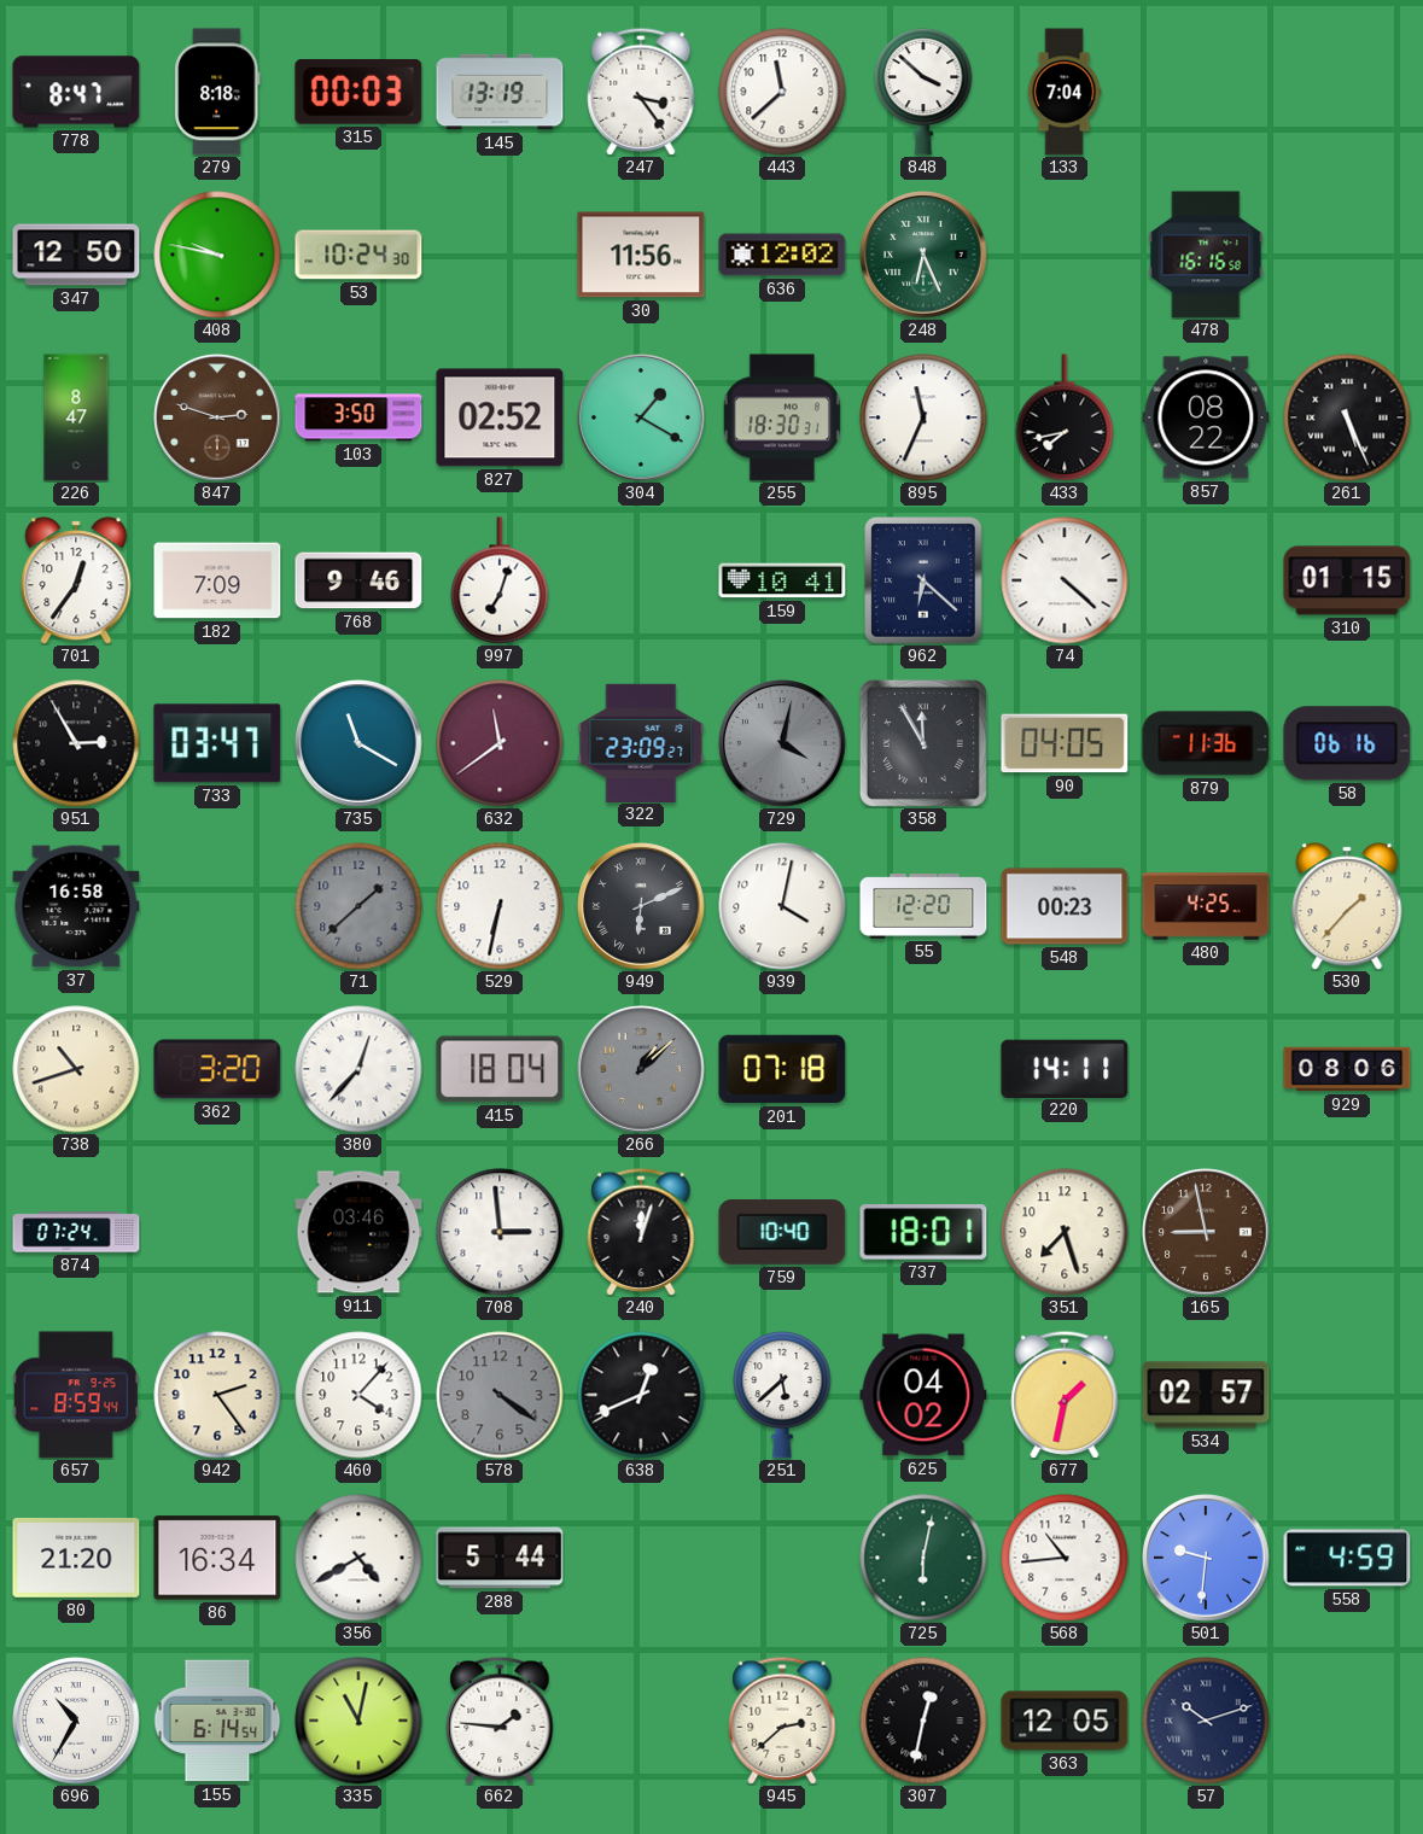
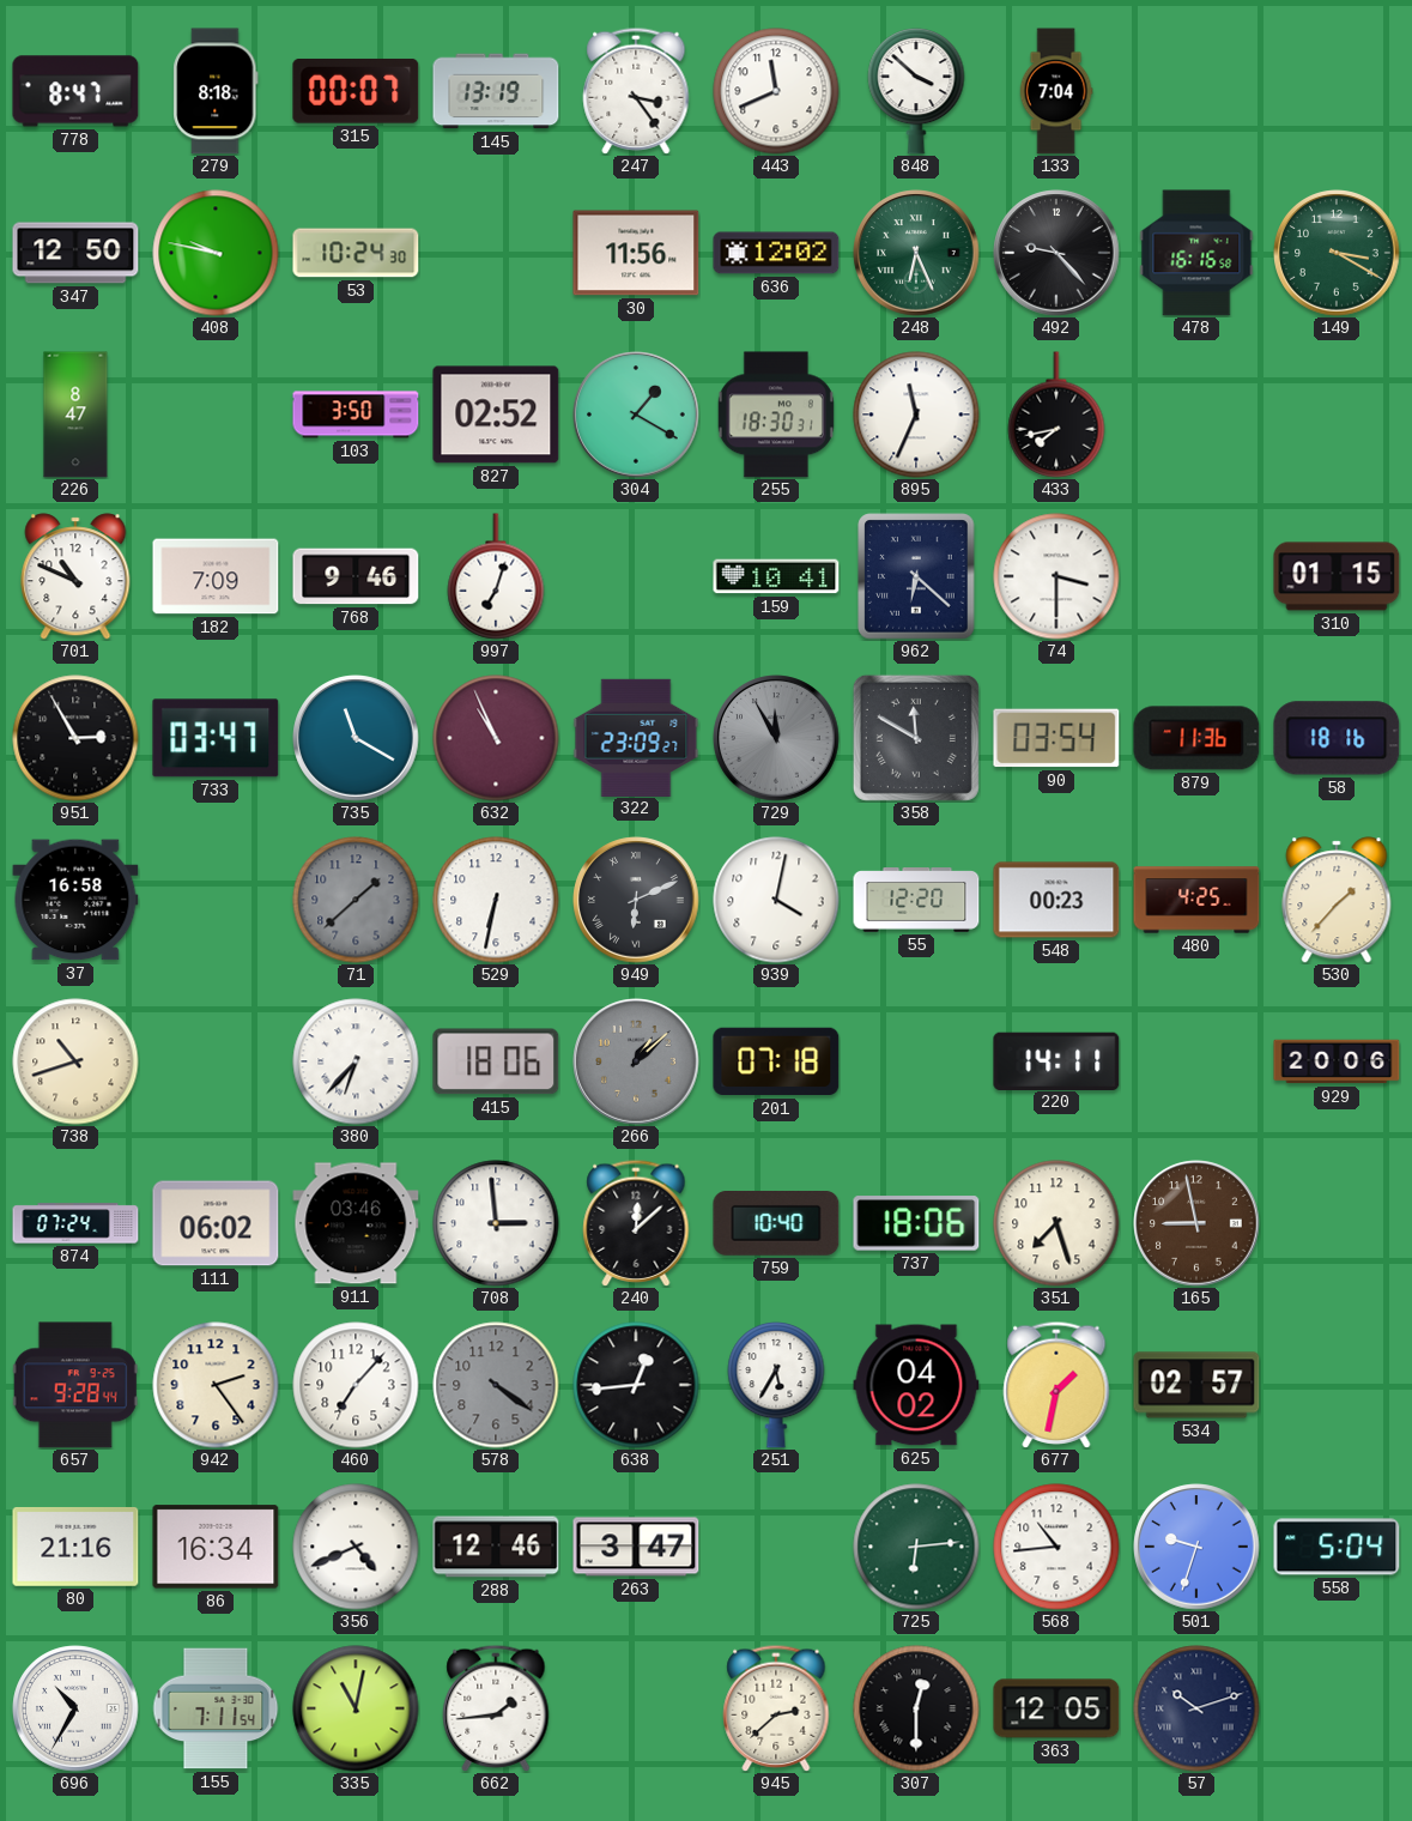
315: 00:03 -> 00:07 (356, 91)
443: 11:38 -> 11:41 (776, 91)
492: none -> 9:23 (1056, 253)
149: none -> 3:20 (1337, 253)
847: 2:48 -> none (217, 417)
857: 08:22 -> none (1206, 417)
261: 5:26 -> none (1347, 417)
701: 12:36 -> 10:49 (75, 576)
74: 4:22 -> 3:30 (1056, 576)
632: 11:39 -> 10:56 (496, 738)
729: 4:02 -> 11:55 (776, 738)
358: 11:55 -> 11:50 (916, 738)
90: 04:05 -> 03:54 (1056, 738)
58: 06:16 -> 18:16 (1337, 738)
362: 3:20 -> none (217, 1069)
380: 12:37 -> 6:37 (356, 1061)
415: 18:04 -> 18:06 (496, 1061)
929: 08:06 -> 20:06 (1337, 1061)
111: none -> 06:02 (216, 1223)
240: 12:03 -> 12:08 (636, 1223)
737: 18:01 -> 18:06 (916, 1223)
657: 8:59 -> 9:28 (75, 1385)
460: 4:07 -> 7:07 (356, 1385)
638: 12:41 -> 12:44 (636, 1385)
251: 5:38 -> 5:35 (776, 1385)
80: 21:20 -> 21:16 (75, 1547)
356: 4:40 -> 4:41 (356, 1547)
288: 5:44 -> 12:46 (496, 1547)
263: none -> 3:47 (636, 1547)
725: 6:02 -> 6:14 (916, 1547)
501: 9:31 -> 9:33 (1196, 1547)
558: 4:59 -> 5:04 (1337, 1547)
155: 6:14 -> 7:11 (216, 1708)
662: 1:46 -> 1:44 (496, 1708)
307: 12:32 -> 12:30 (916, 1708)
